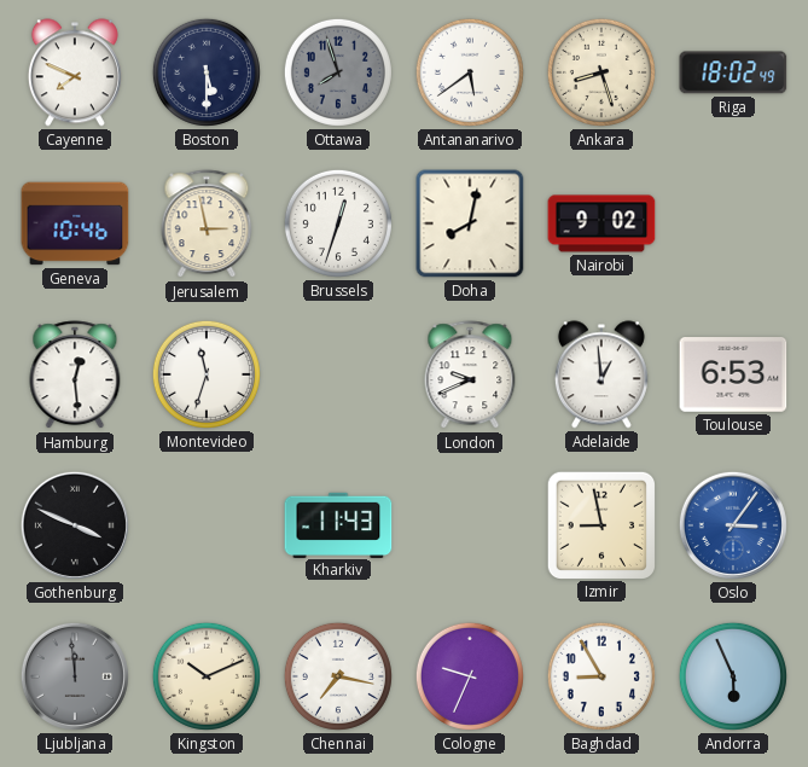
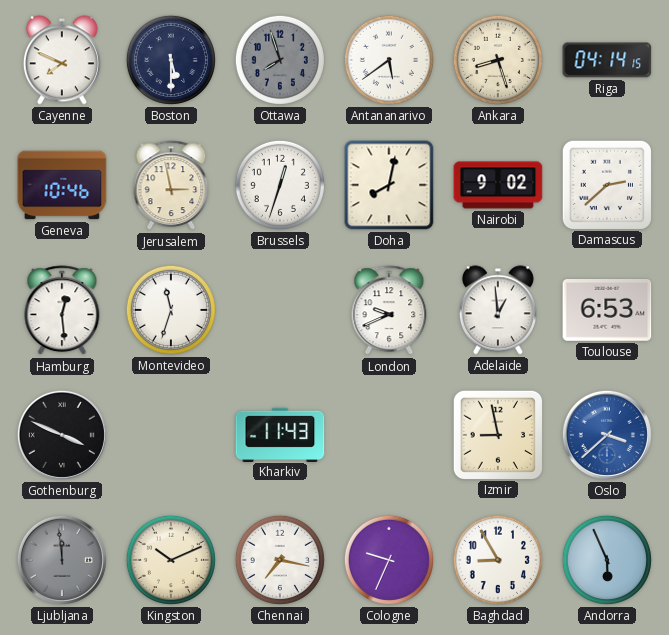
Riga: 18:02 -> 04:14 (607, 60)
Damascus: none -> 2:38 (606, 184)
Oslo: 3:06 -> 3:38 (607, 435)
